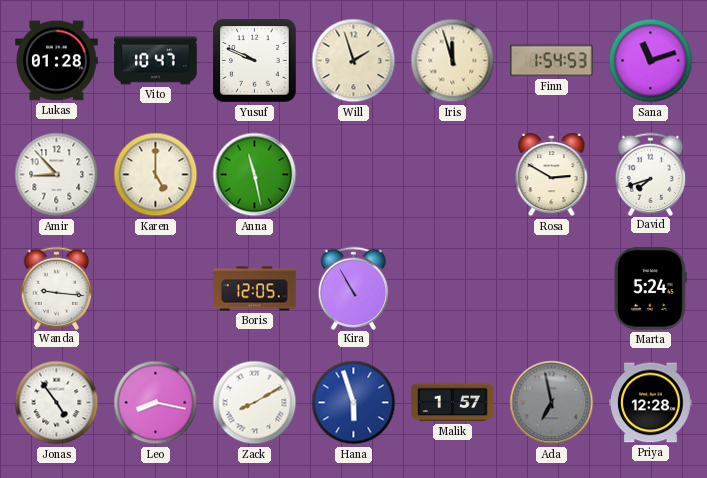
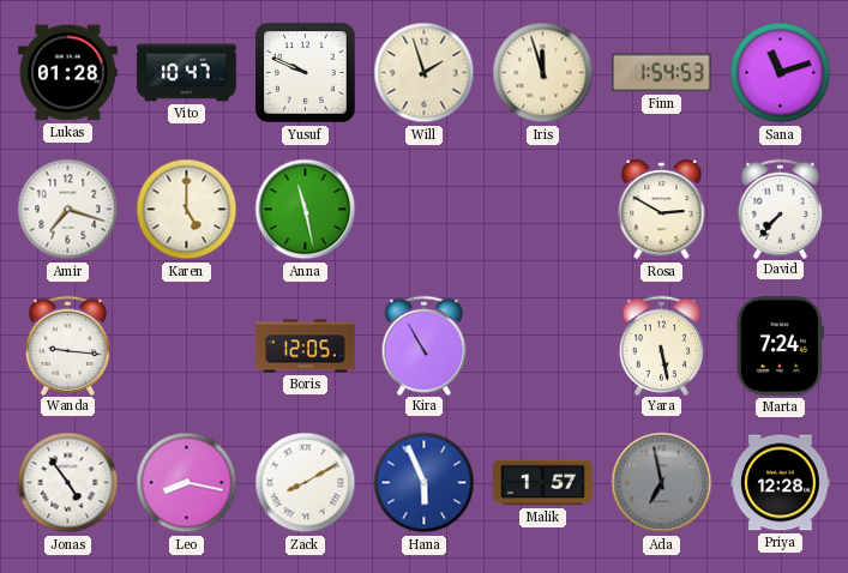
Amir: 8:53 -> 7:18 (68, 210)
David: 7:42 -> 7:37 (781, 209)
Yara: none -> 5:28 (662, 345)
Marta: 5:24 -> 7:24 (780, 346)
Hana: 5:57 -> 5:56 (425, 483)
